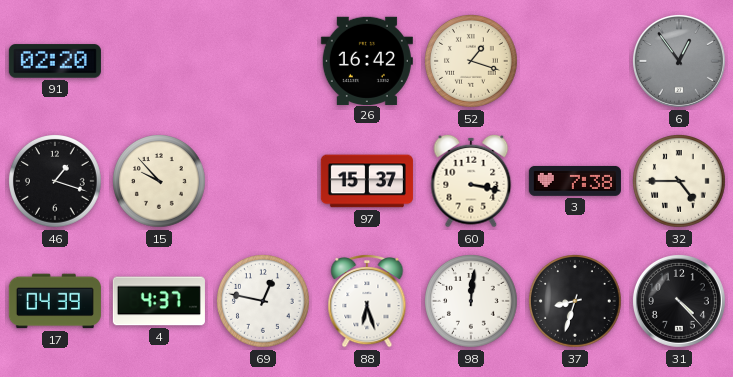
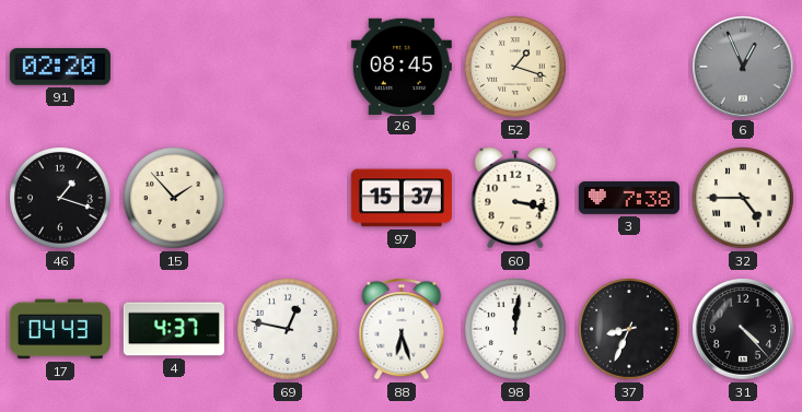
26: 16:42 -> 08:45 (402, 66)
6: 12:54 -> 12:56 (743, 67)
15: 9:53 -> 1:53 (175, 199)
17: 04:39 -> 04:43 (60, 329)
37: 8:33 -> 8:34 (630, 330)
